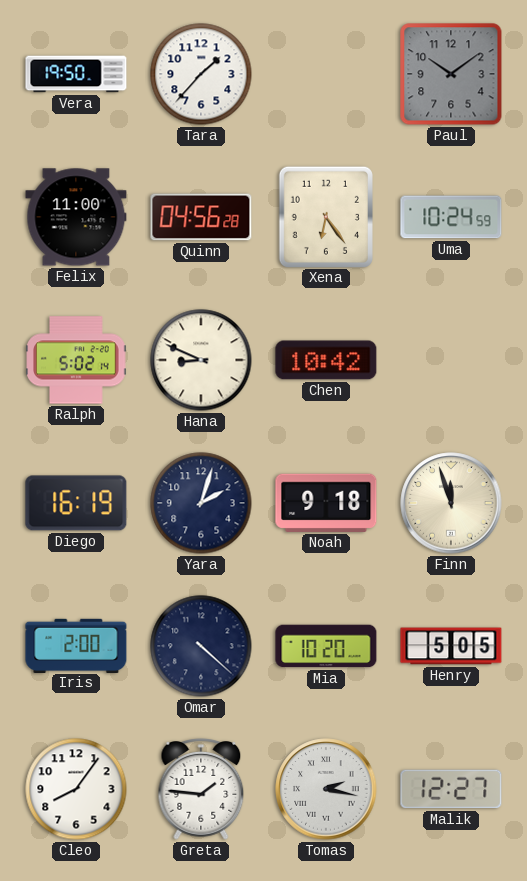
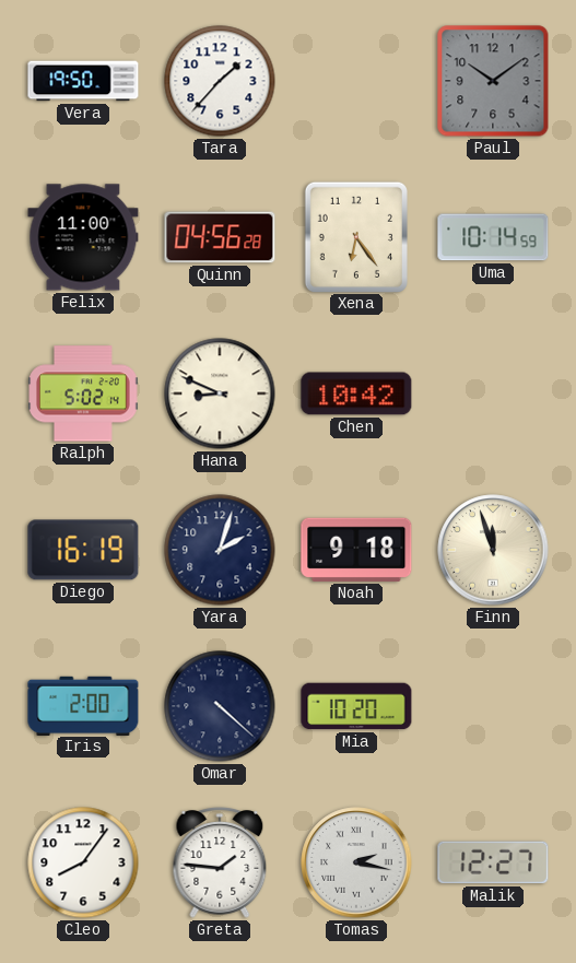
Uma: 10:24 -> 10:14 (493, 237)
Henry: 5:05 -> none (451, 646)
